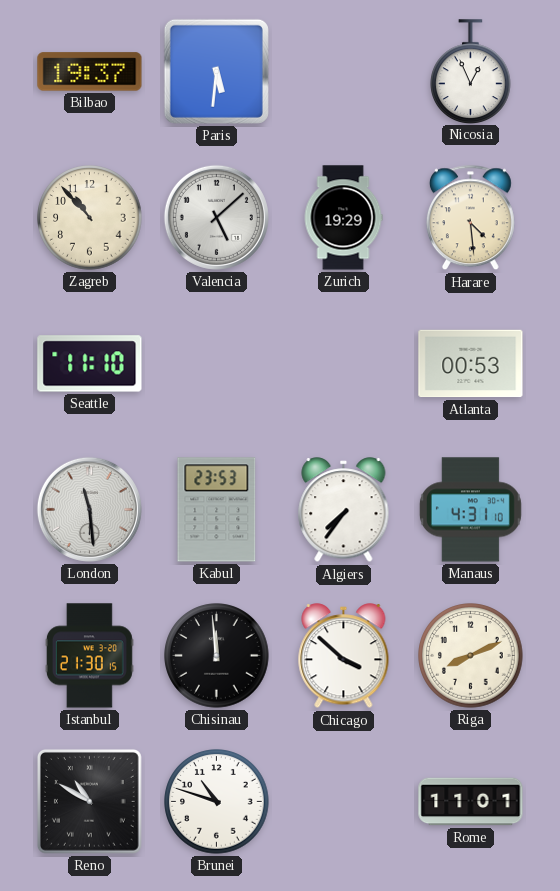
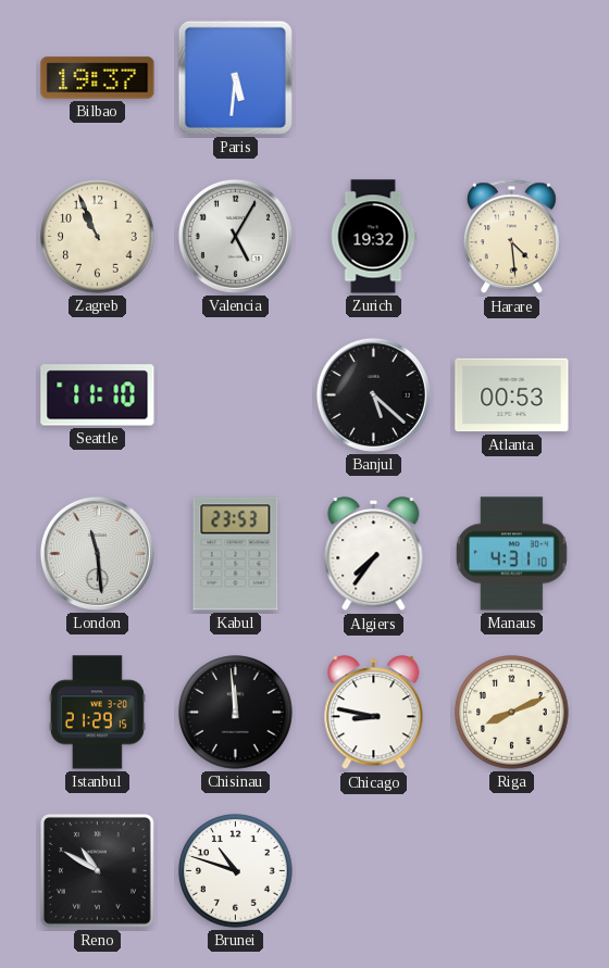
Nicosia: 12:56 -> none (471, 71)
Zagreb: 10:53 -> 10:56 (98, 237)
Valencia: 5:08 -> 5:05 (235, 236)
Zurich: 19:29 -> 19:32 (373, 237)
Banjul: none -> 5:22 (373, 394)
Istanbul: 21:30 -> 21:29 (97, 713)
Chicago: 3:52 -> 8:47 (374, 713)
Rome: 11:01 -> none (471, 802)
